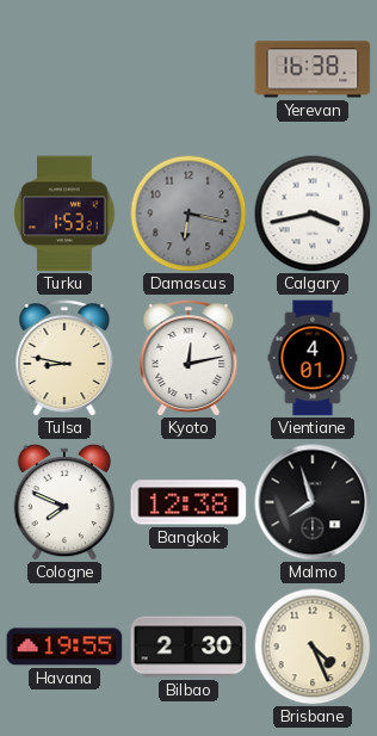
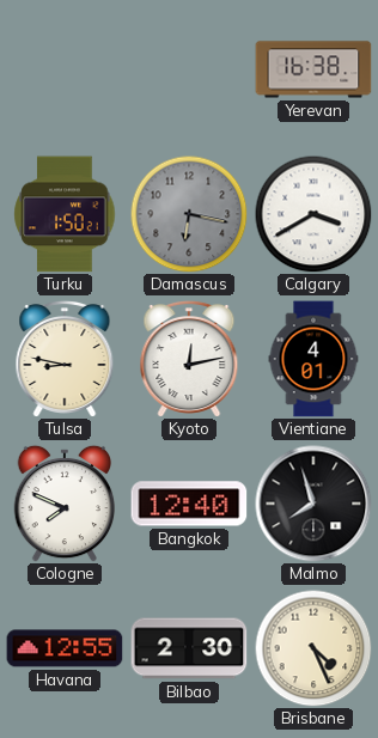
Turku: 1:53 -> 1:50 (65, 214)
Calgary: 3:43 -> 3:40 (313, 214)
Bangkok: 12:38 -> 12:40 (189, 504)
Havana: 19:55 -> 12:55 (65, 648)
